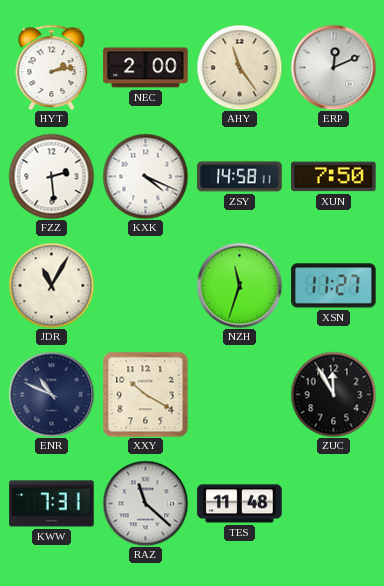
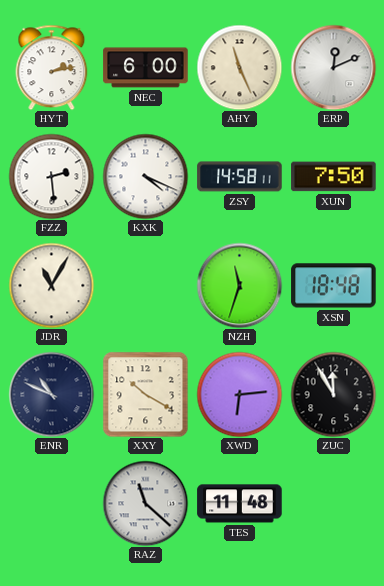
NEC: 2:00 -> 6:00 (146, 68)
AHY: 11:24 -> 11:26 (239, 67)
XSN: 11:27 -> 18:48 (334, 286)
XWD: none -> 6:14 (239, 394)
KWW: 7:31 -> none (52, 504)
